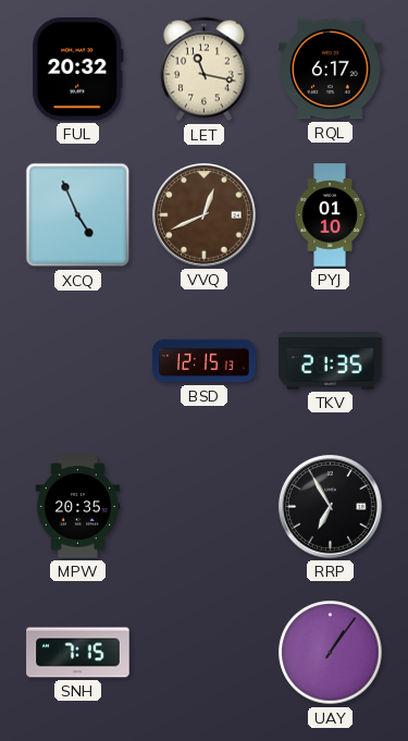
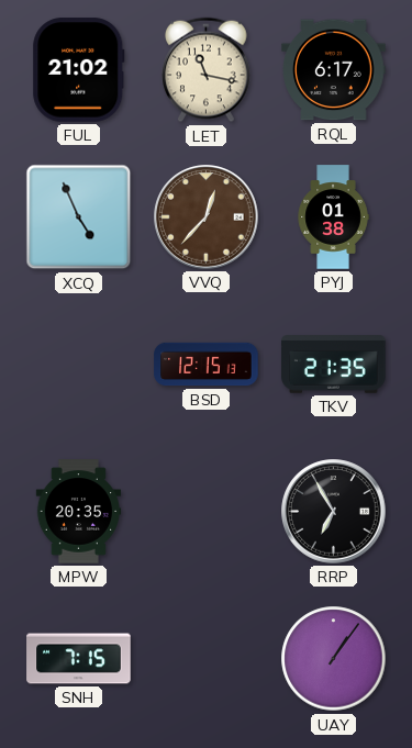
FUL: 20:32 -> 21:02 (79, 70)
VVQ: 12:41 -> 12:37 (207, 217)
PYJ: 01:10 -> 01:38 (333, 217)
